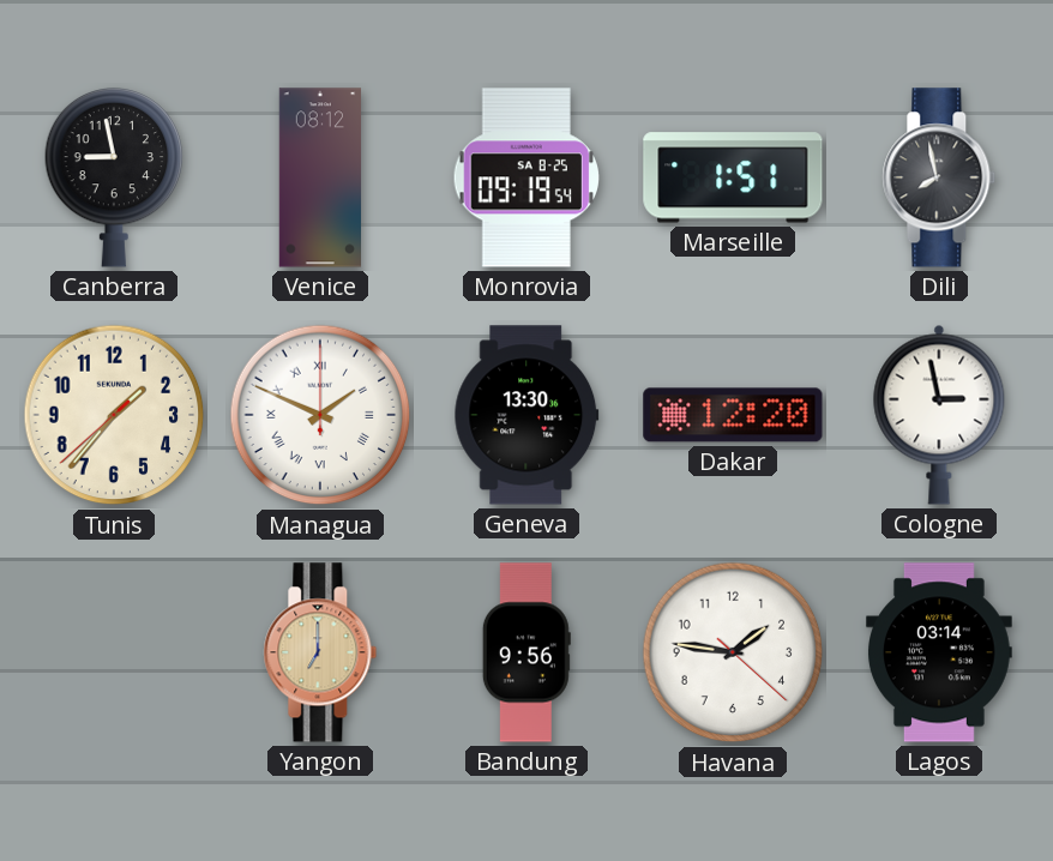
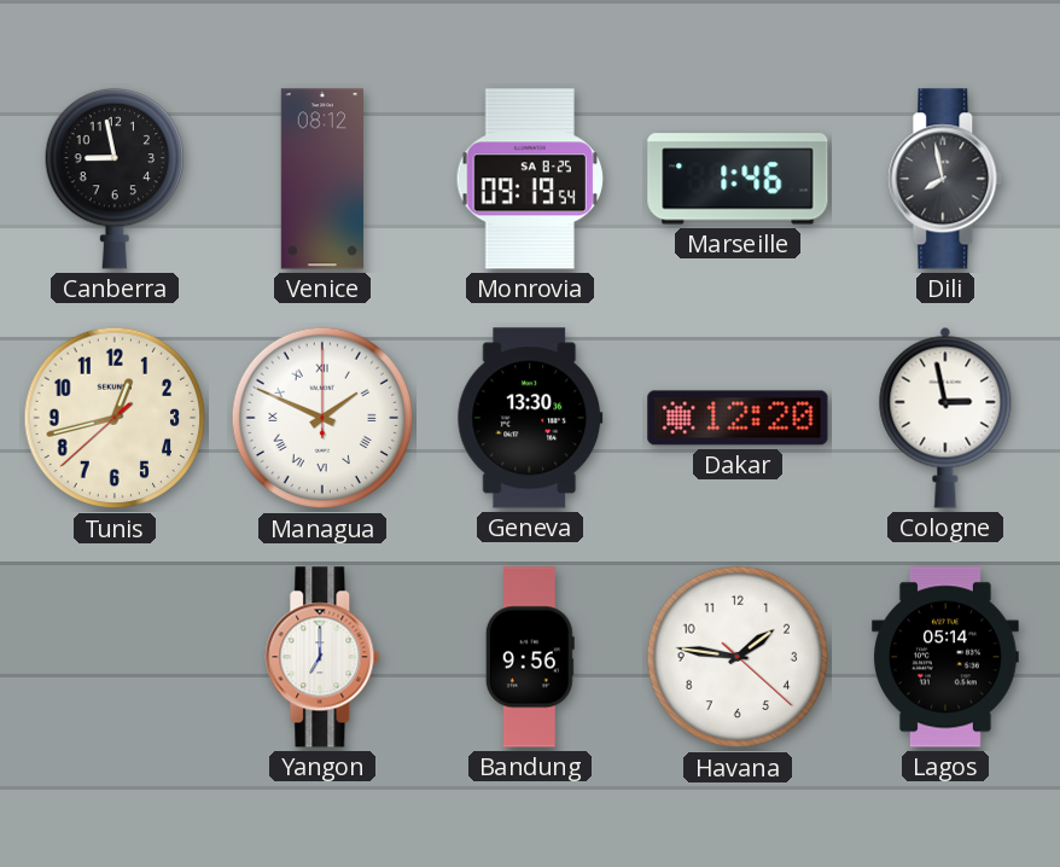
Marseille: 1:51 -> 1:46 (738, 179)
Tunis: 1:36 -> 12:42 (115, 418)
Yangon dial: champagne -> white (322, 657)
Lagos: 03:14 -> 05:14 (945, 657)
